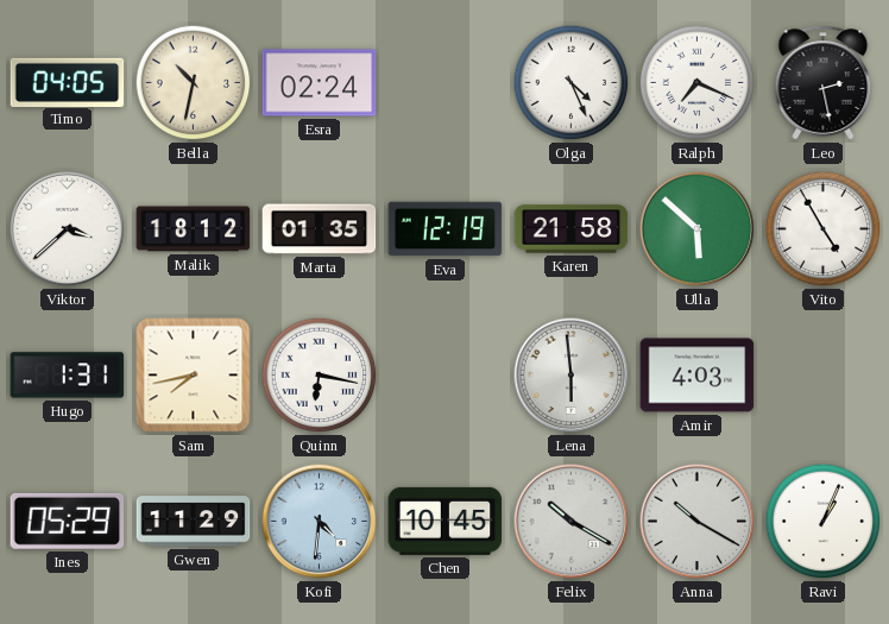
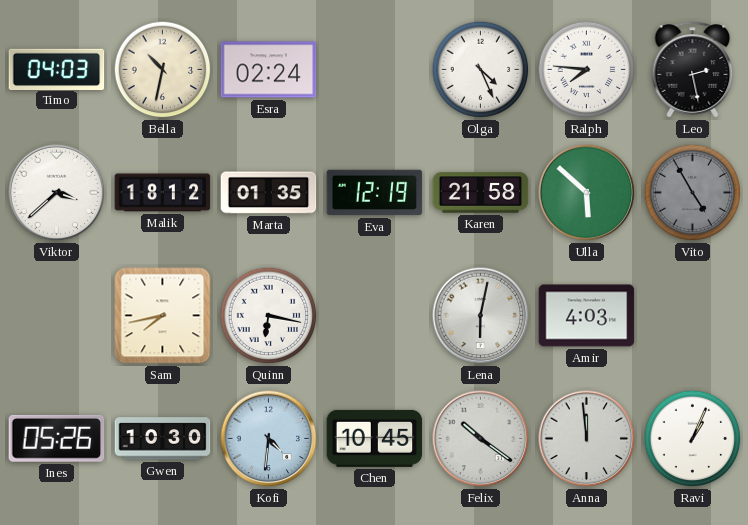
Timo: 04:05 -> 04:03 (57, 69)
Ralph: 7:19 -> 7:46 (587, 70)
Vito dial: white -> grey (693, 193)
Hugo: 1:31 -> none (68, 376)
Lena: 5:59 -> 6:02 (481, 316)
Ines: 05:29 -> 05:26 (57, 438)
Gwen: 11:29 -> 10:30 (163, 439)
Felix: 10:20 -> 10:21 (481, 439)
Anna: 10:20 -> 11:59 (587, 439)
